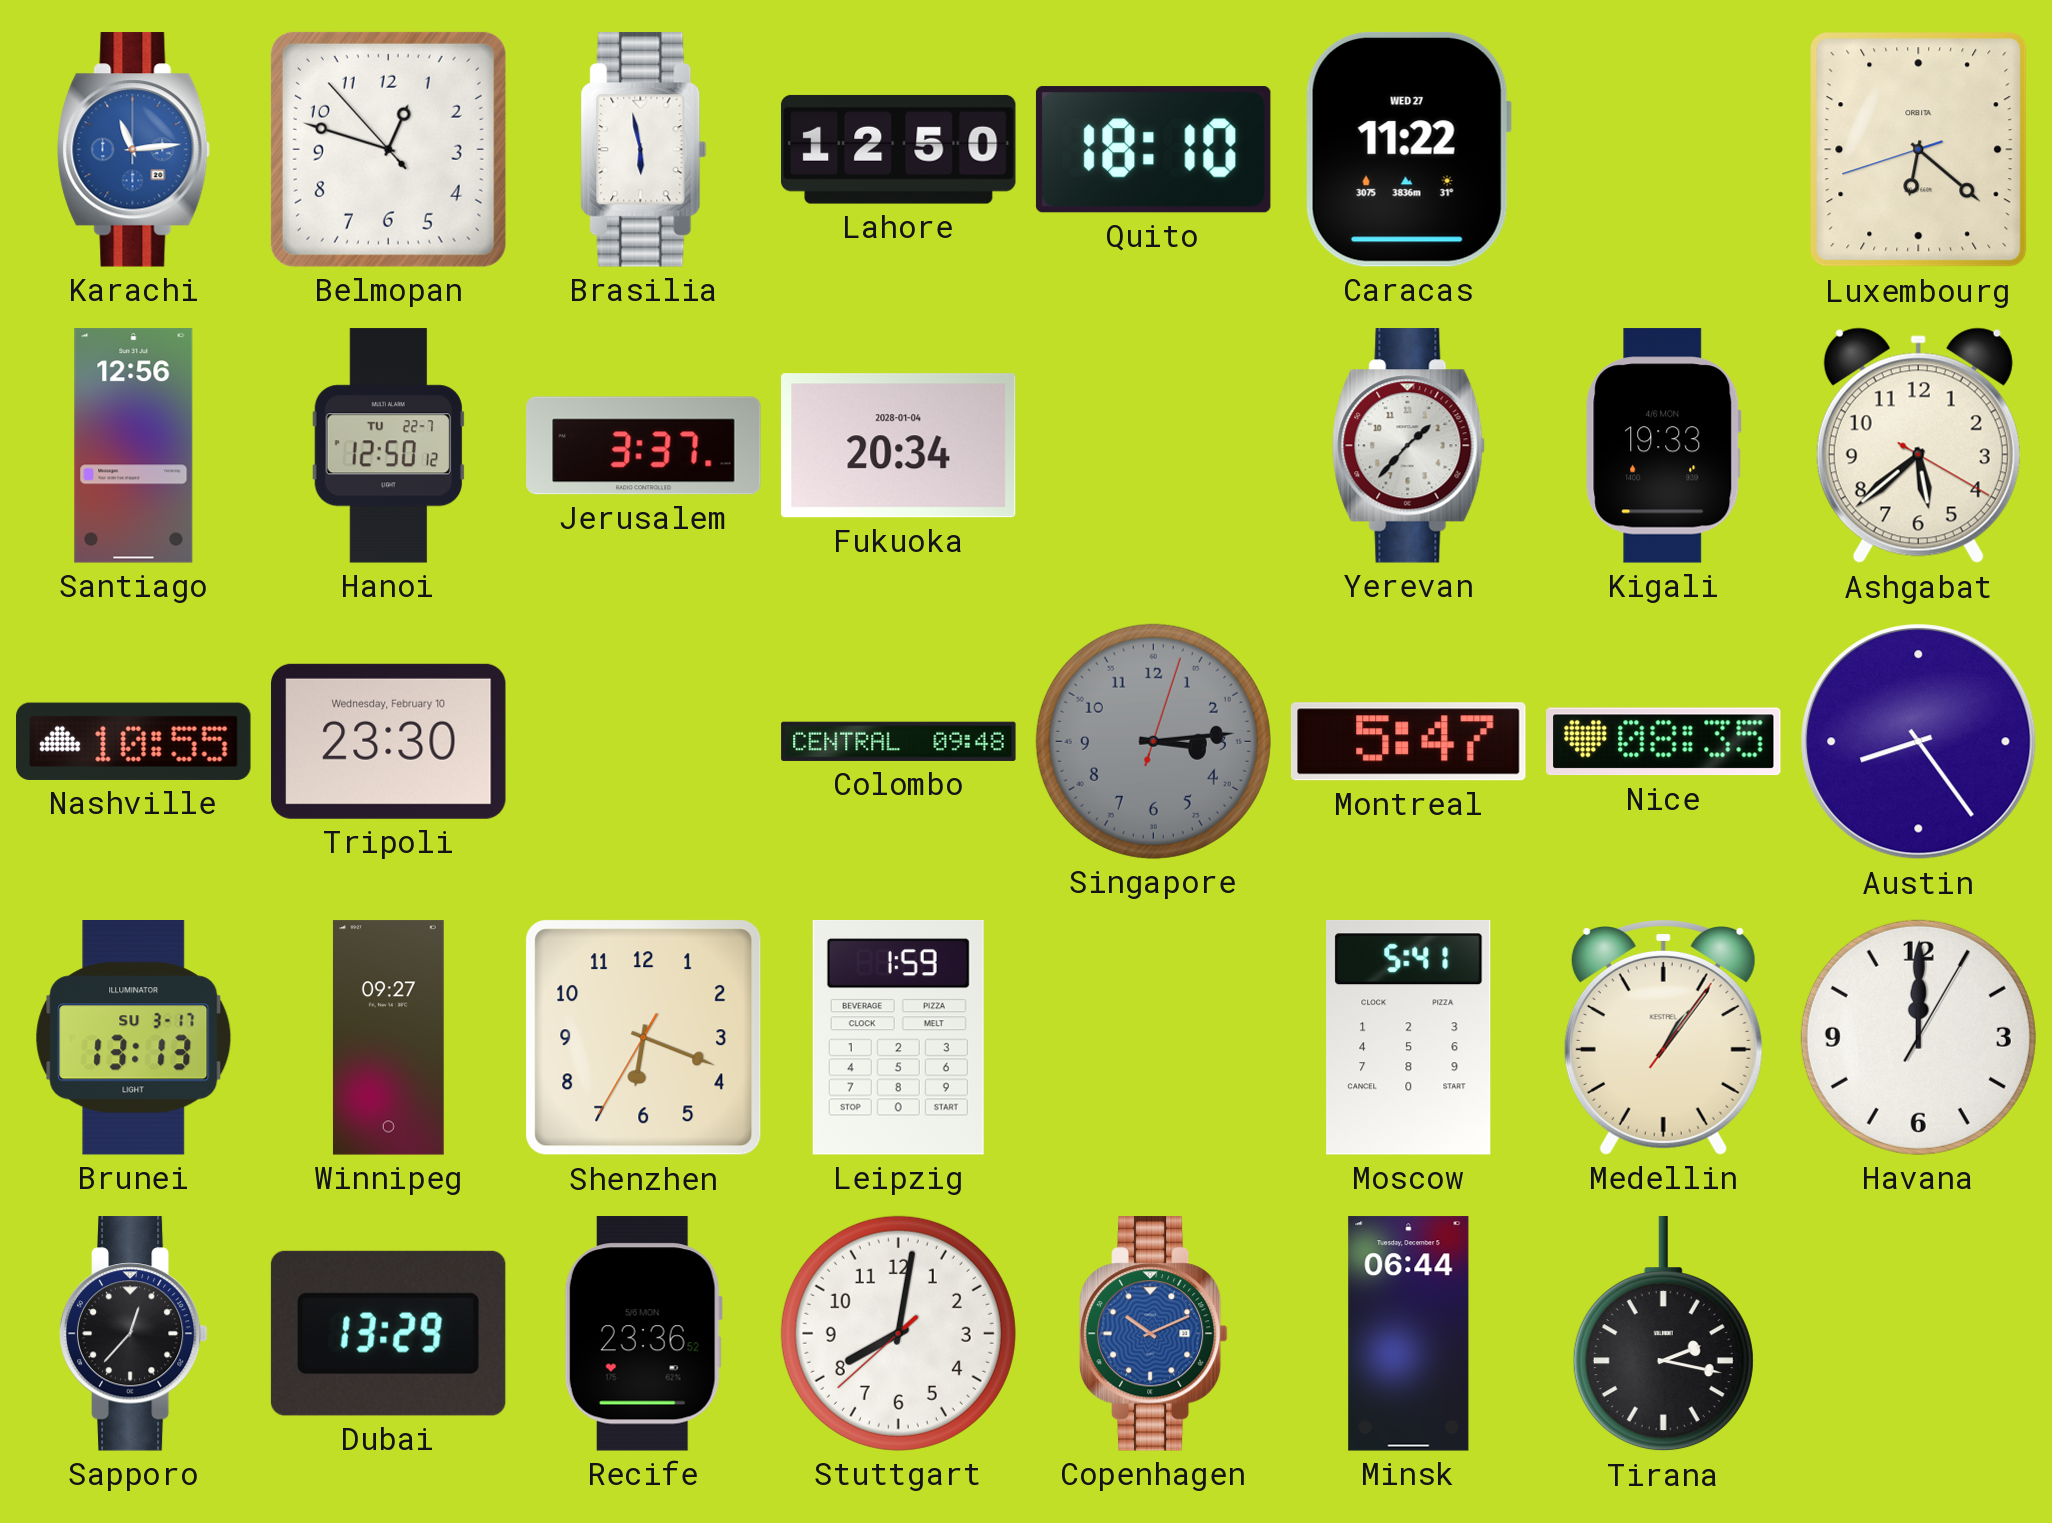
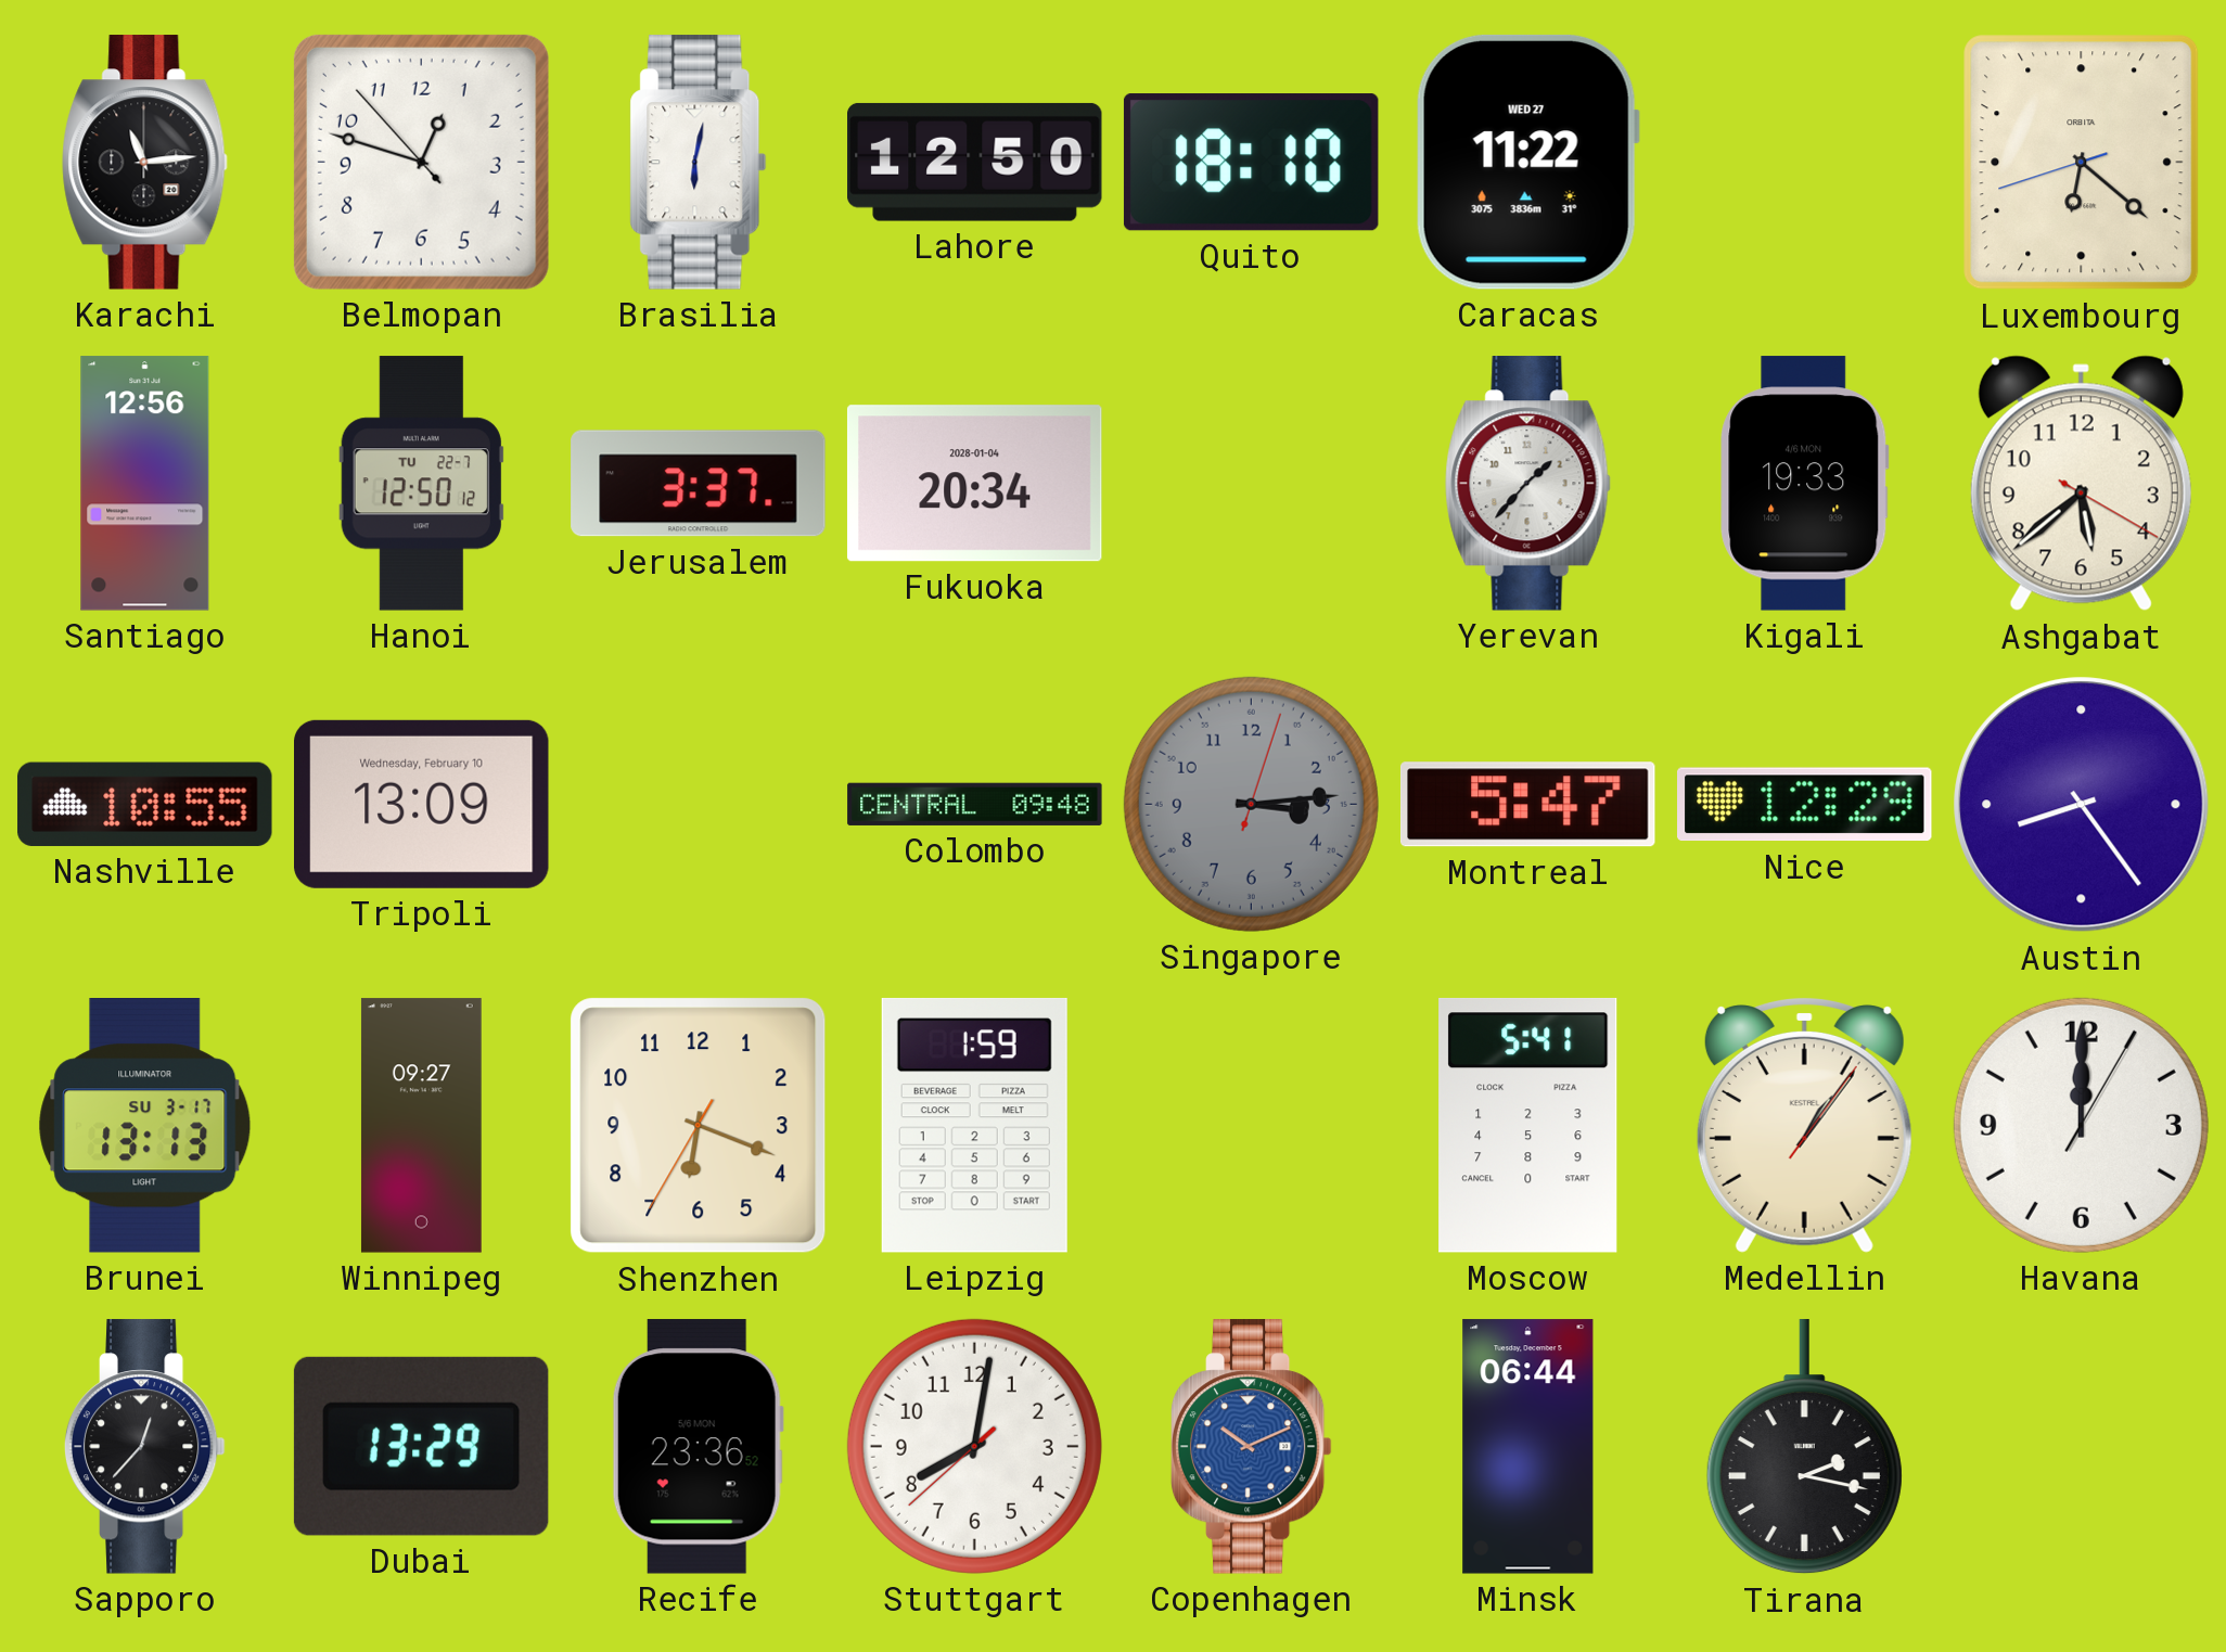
Karachi dial: blue -> black (145, 163)
Brasilia: 5:58 -> 6:02 (699, 163)
Tripoli: 23:30 -> 13:09 (422, 804)
Nice: 08:35 -> 12:29 (1805, 805)
